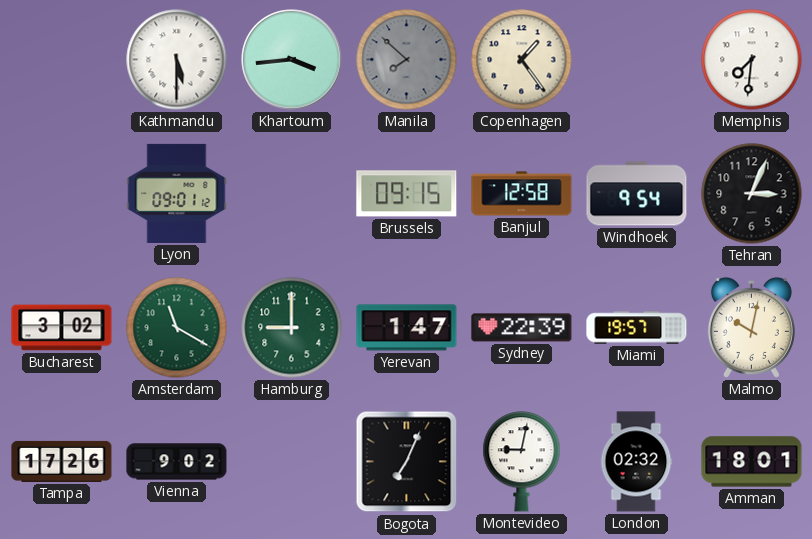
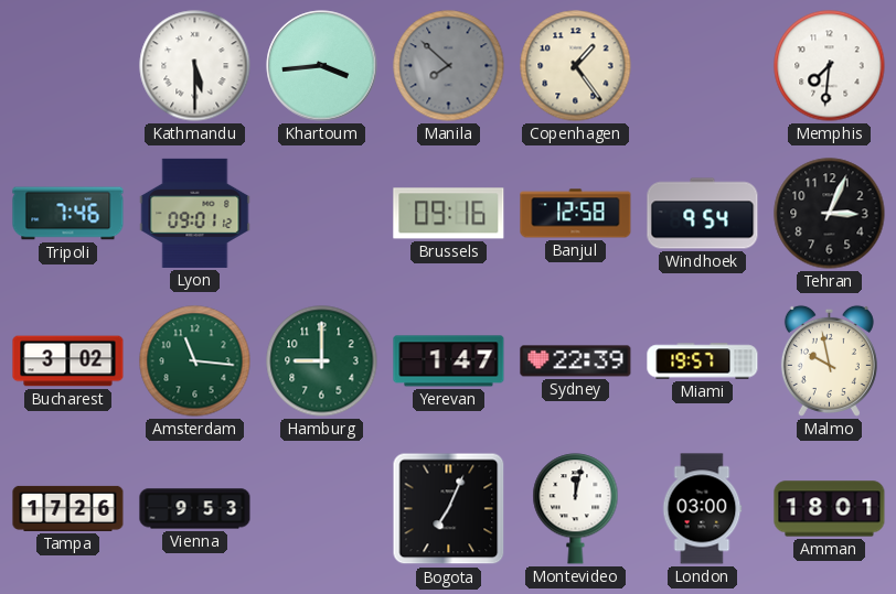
Tripoli: none -> 7:46 (68, 214)
Brussels: 09:15 -> 09:16 (449, 214)
Amsterdam: 11:20 -> 11:16 (195, 361)
Malmo: 10:02 -> 9:58 (829, 360)
Vienna: 9:02 -> 9:53 (195, 509)
Montevideo: 9:02 -> 12:02 (576, 509)
London: 02:32 -> 03:00 (702, 509)
